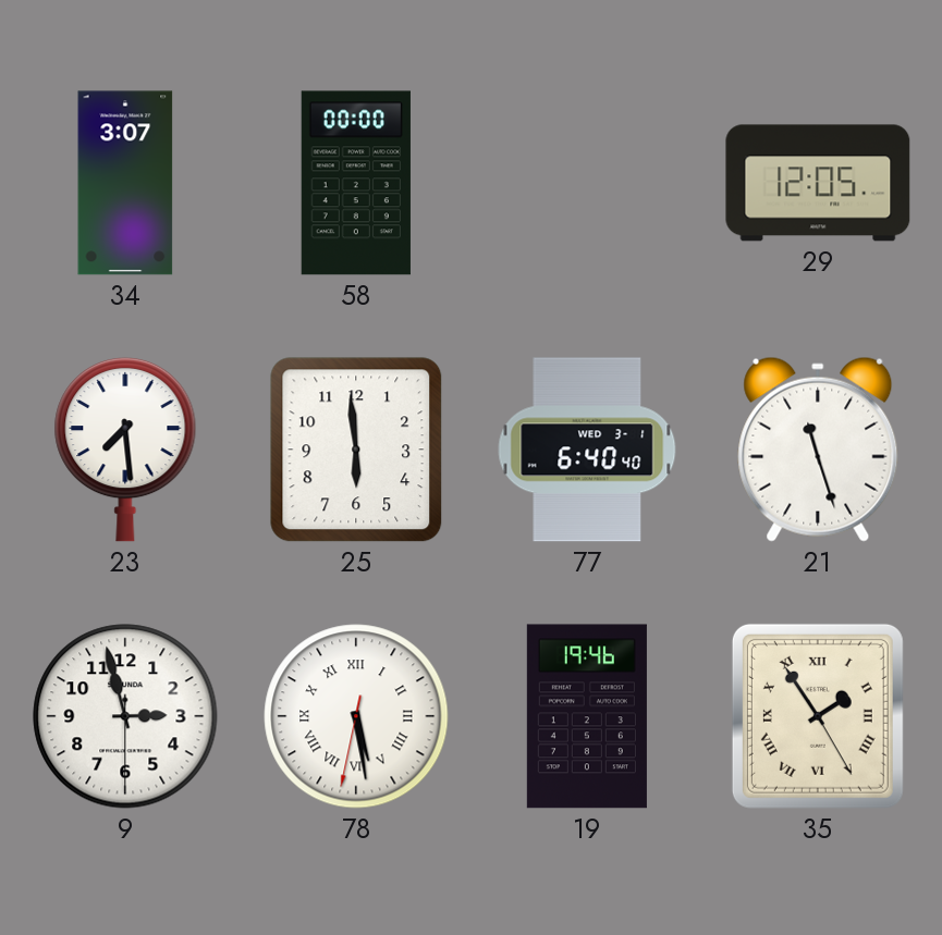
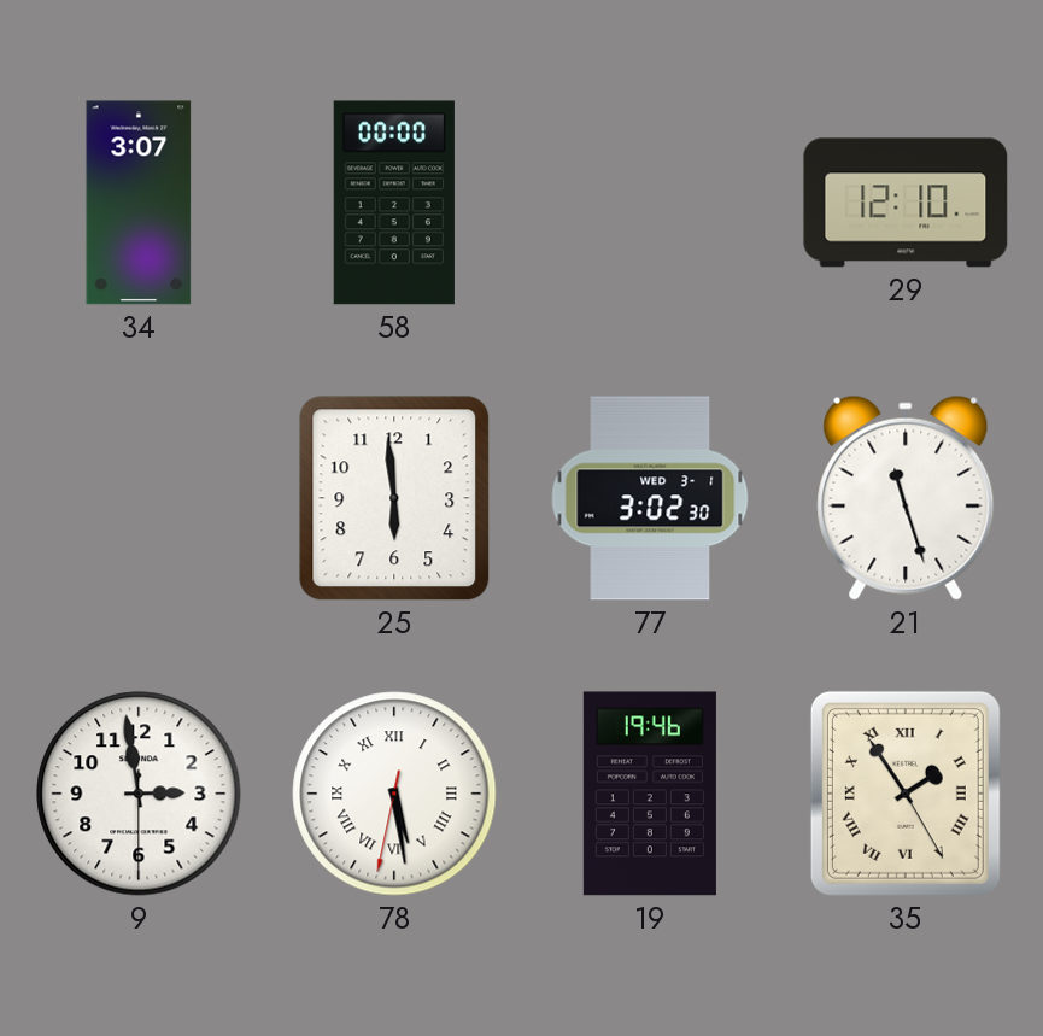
29: 12:05 -> 12:10 (906, 203)
23: 7:29 -> none (125, 450)
77: 6:40 -> 3:02 (650, 498)
9: 2:57 -> 2:58 (139, 794)
